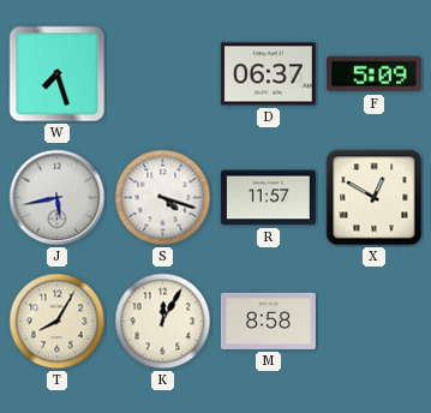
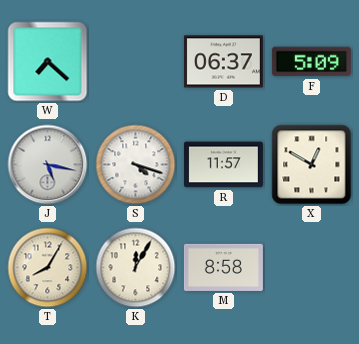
W: 7:27 -> 7:22 (48, 62)
J: 5:43 -> 5:17 (48, 165)
